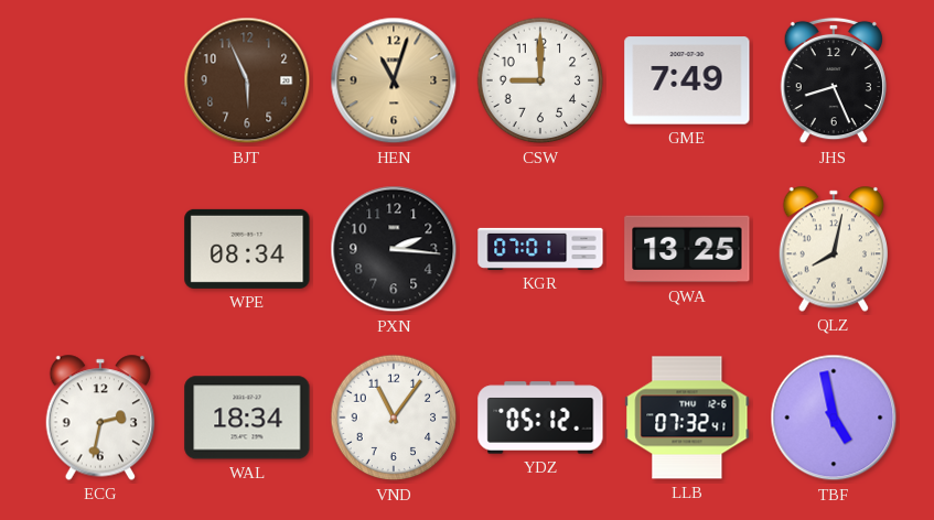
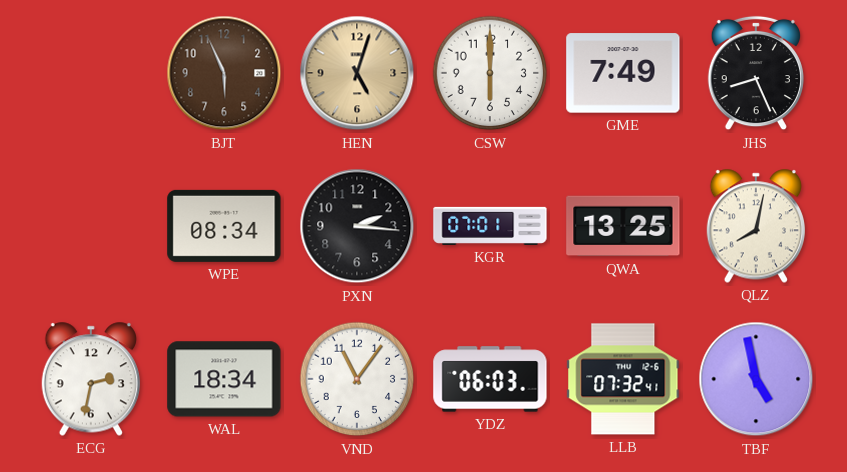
HEN: 11:03 -> 5:03 (357, 73)
CSW: 9:00 -> 6:00 (490, 73)
YDZ: 05:12 -> 06:03 (490, 379)
